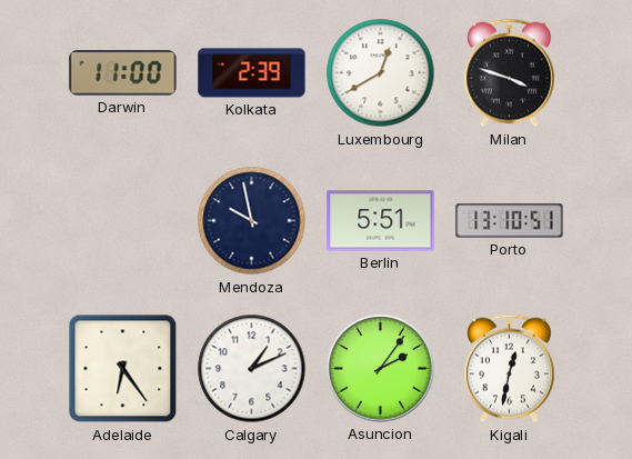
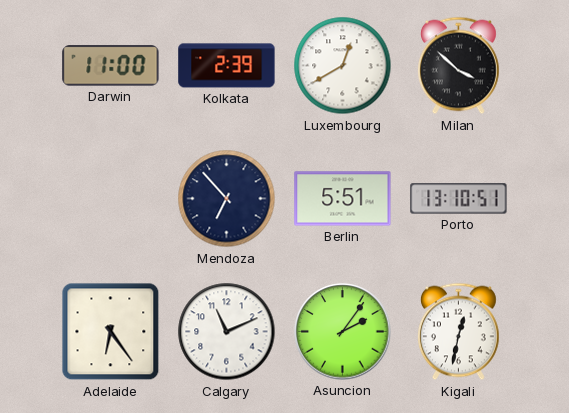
Milan: 3:48 -> 3:52 (458, 66)
Mendoza: 9:58 -> 6:53 (227, 199)
Calgary: 1:11 -> 11:11 (227, 332)
